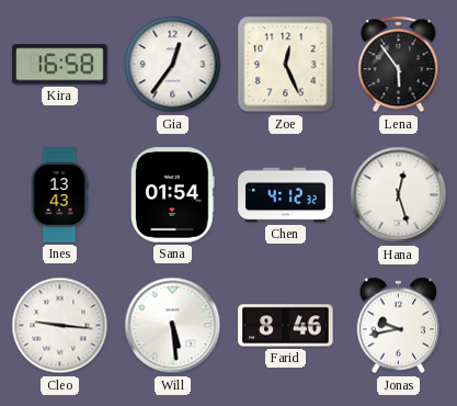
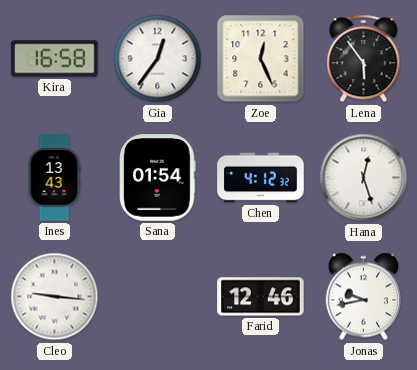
Will: 5:29 -> none (173, 326)
Farid: 8:46 -> 12:46 (261, 297)
